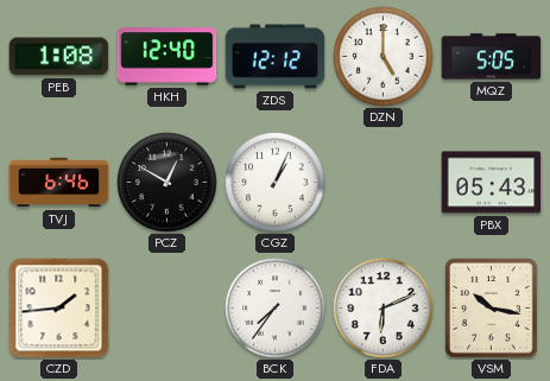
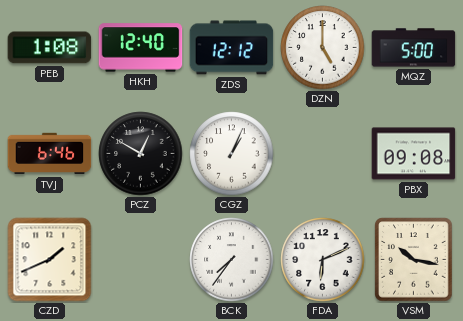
MQZ: 5:05 -> 5:00 (414, 48)
PBX: 05:43 -> 09:08 (414, 154)
CZD: 1:44 -> 1:41 (50, 260)
